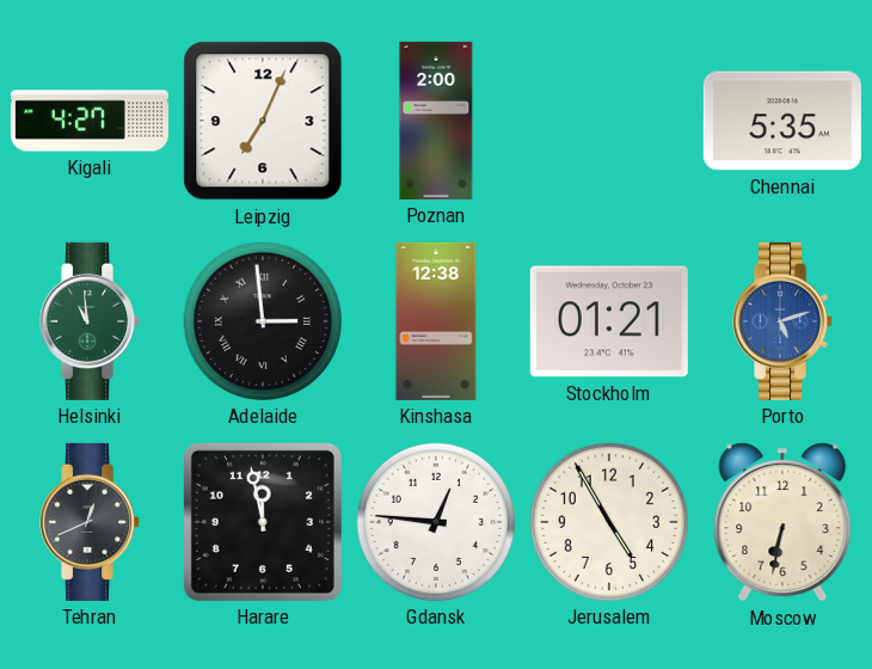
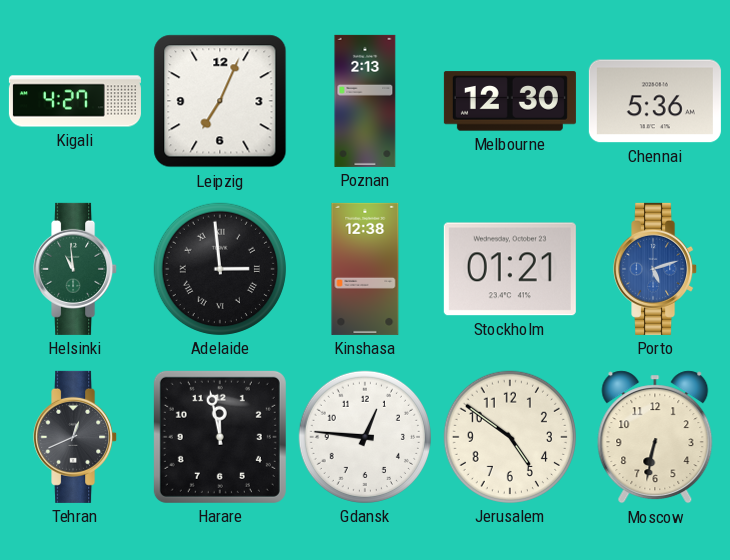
Poznan: 2:00 -> 2:13 (365, 101)
Melbourne: none -> 12:30 (510, 101)
Chennai: 5:35 -> 5:36 (655, 101)
Jerusalem: 4:55 -> 4:51 (510, 437)
